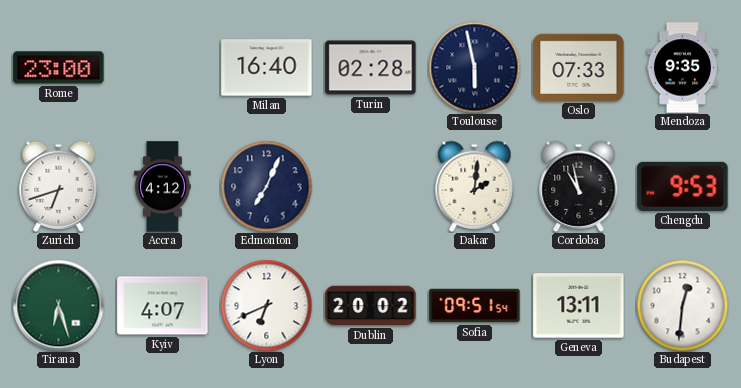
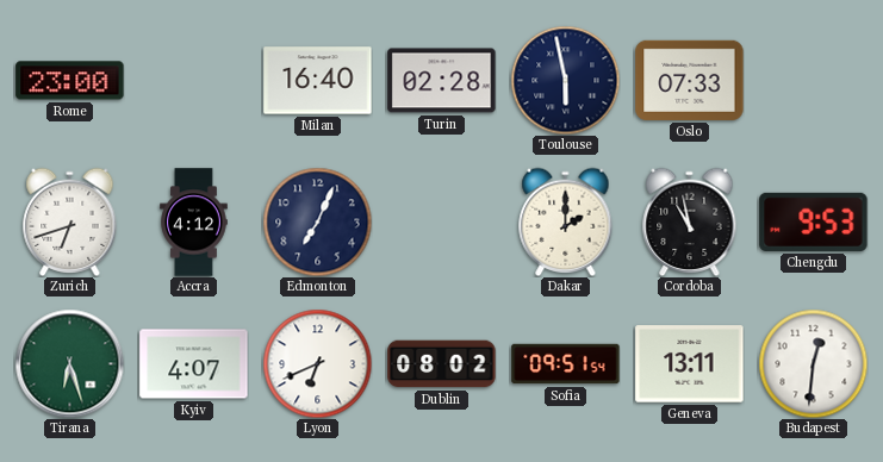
Mendoza: 9:35 -> none (682, 68)
Dakar: 2:01 -> 2:00 (566, 221)
Dublin: 20:02 -> 08:02 (442, 364)
